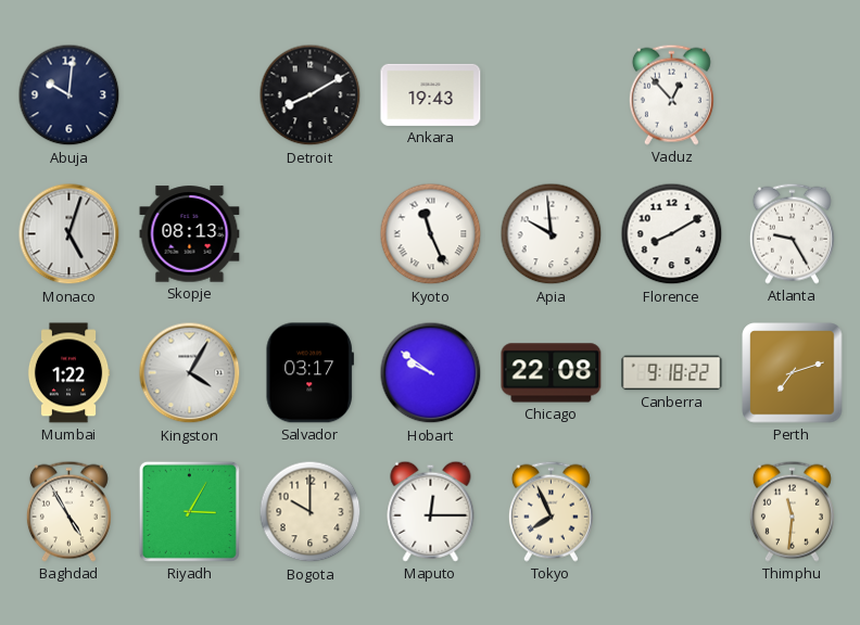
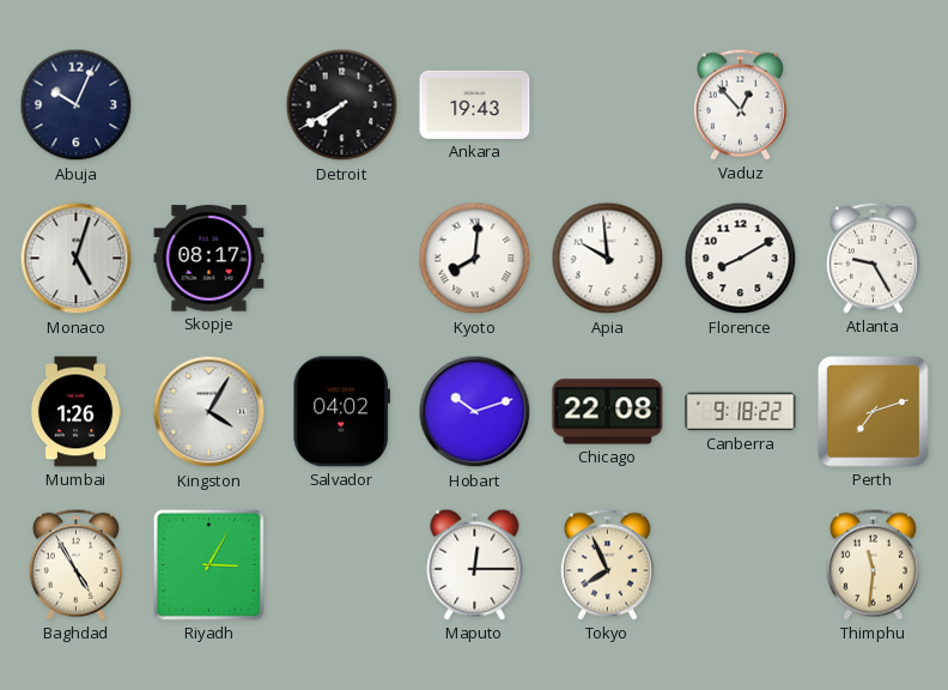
Abuja: 10:01 -> 10:04 (77, 105)
Detroit: 8:10 -> 7:40 (342, 105)
Skopje: 08:13 -> 08:17 (209, 259)
Kyoto: 11:26 -> 8:01 (475, 259)
Mumbai: 1:22 -> 1:26 (75, 412)
Salvador: 03:17 -> 04:02 (341, 412)
Hobart: 9:51 -> 10:12 (475, 412)
Bogota: 10:00 -> none (311, 512)
